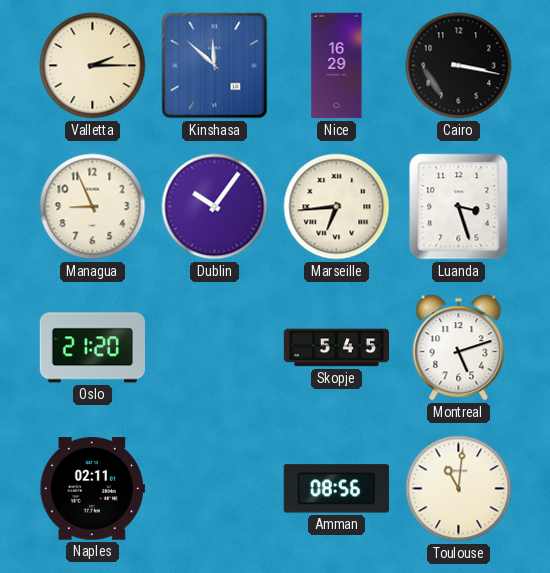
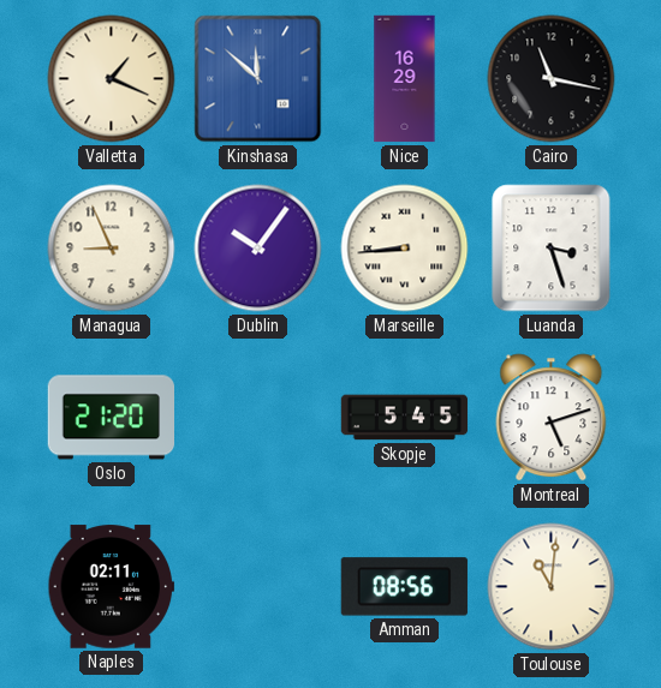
Valletta: 2:15 -> 1:19 (112, 79)
Cairo: 3:17 -> 11:17 (552, 79)
Marseille: 6:44 -> 8:44 (405, 249)
